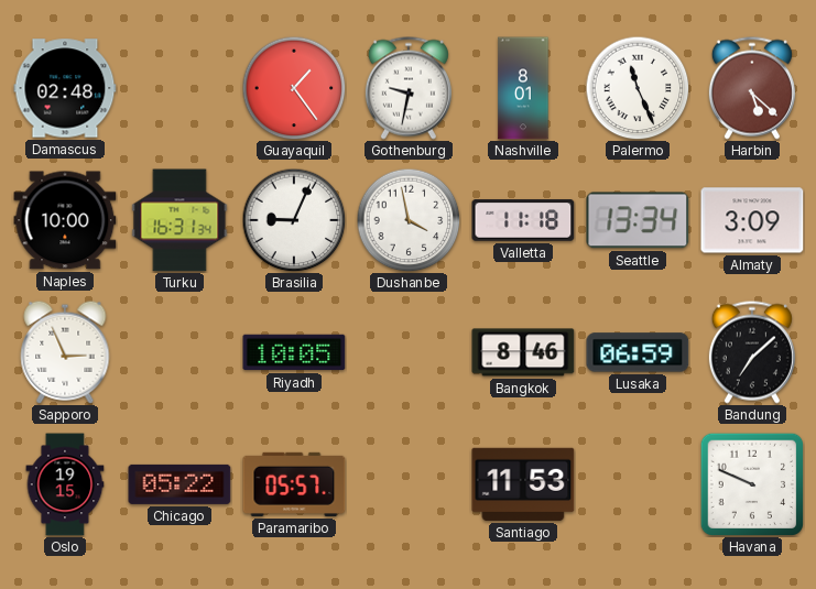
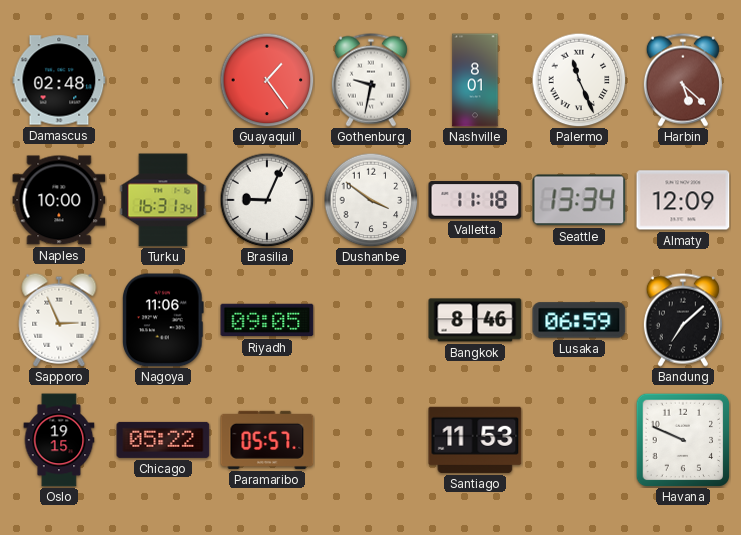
Dushanbe: 3:58 -> 3:51 (371, 200)
Almaty: 3:09 -> 12:09 (683, 200)
Nagoya: none -> 11:06 (164, 320)
Riyadh: 10:05 -> 09:05 (267, 320)
